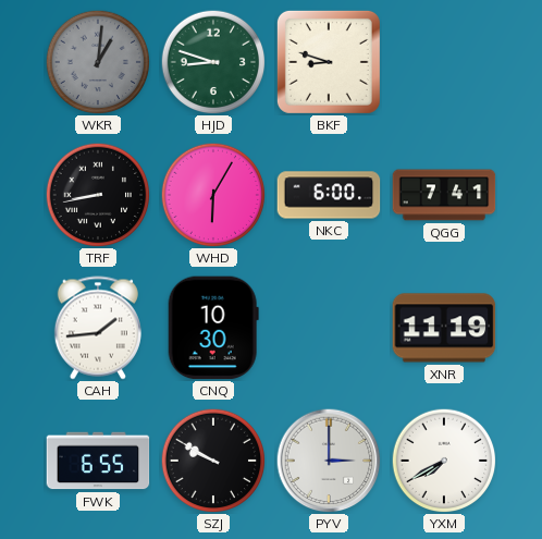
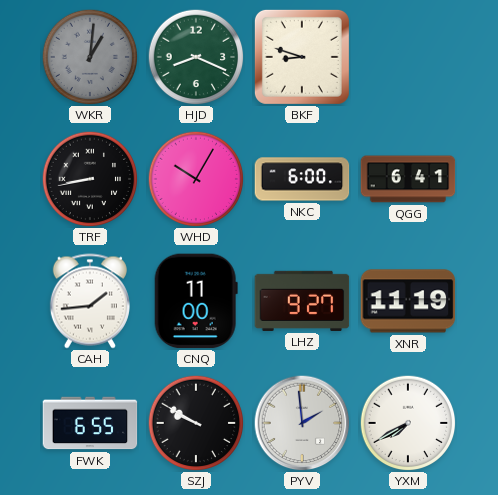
HJD: 8:48 -> 8:19 (196, 57)
WHD: 6:05 -> 10:05 (196, 179)
QGG: 7:41 -> 6:41 (408, 179)
CNQ: 10:30 -> 11:00 (196, 301)
LHZ: none -> 9:27 (302, 301)
PYV: 3:00 -> 1:59 (302, 423)
